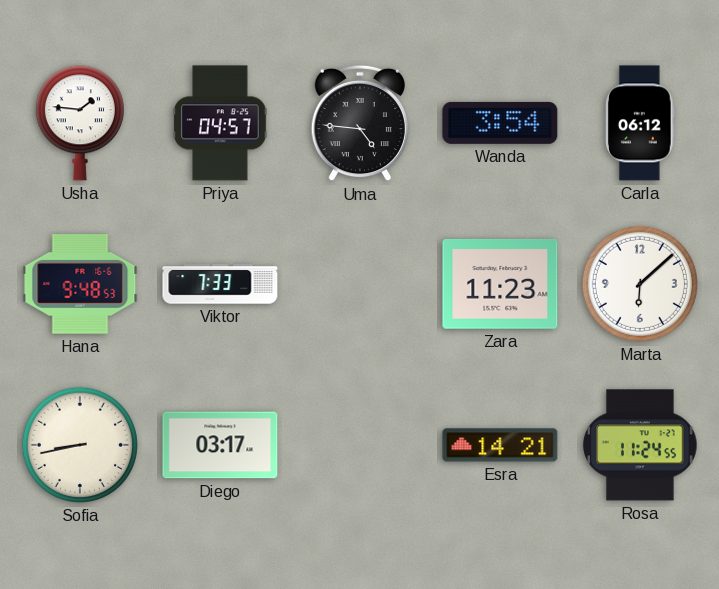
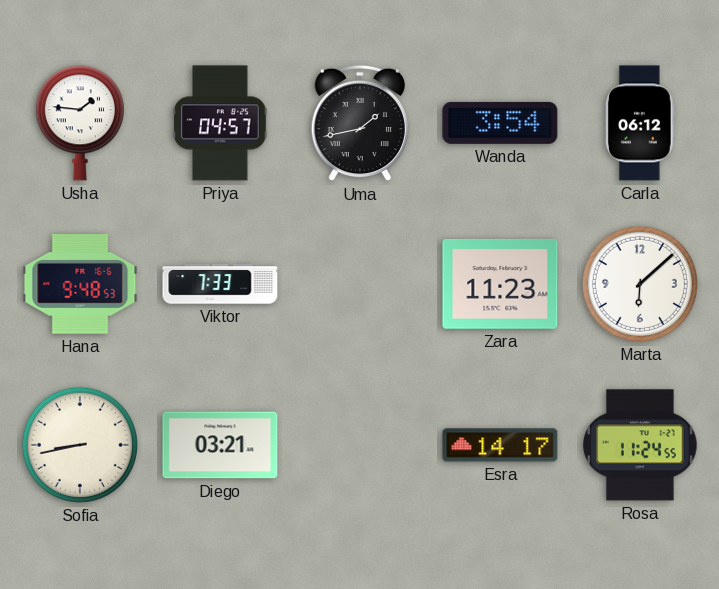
Uma: 4:46 -> 1:43 (360, 123)
Diego: 03:17 -> 03:21 (220, 445)
Esra: 14:21 -> 14:17 (500, 445)
